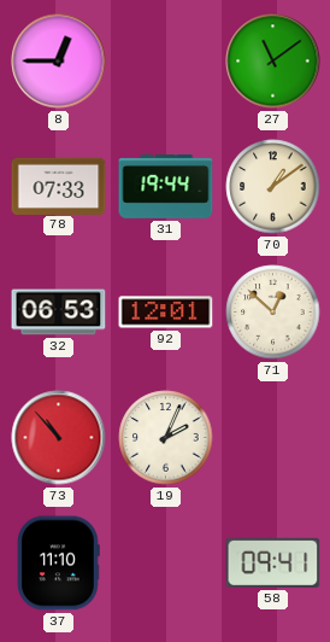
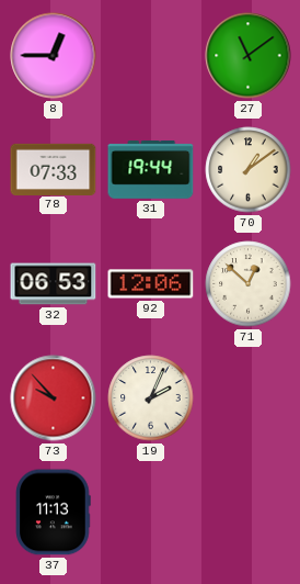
92: 12:01 -> 12:06 (151, 284)
73: 10:53 -> 9:53 (54, 398)
37: 11:10 -> 11:13 (54, 513)
58: 09:41 -> none (273, 562)
